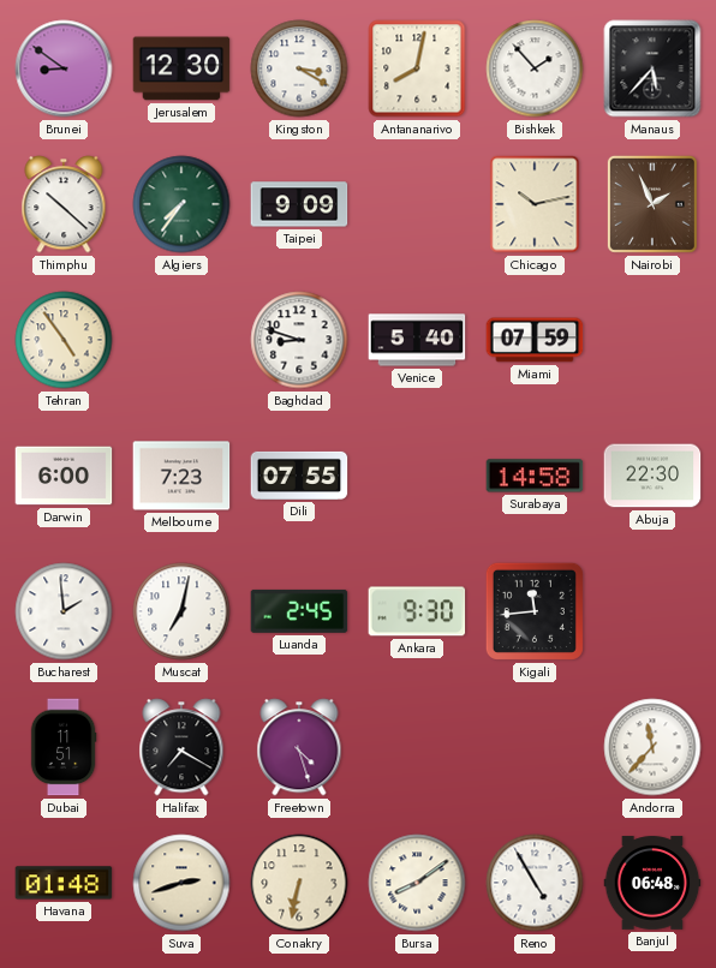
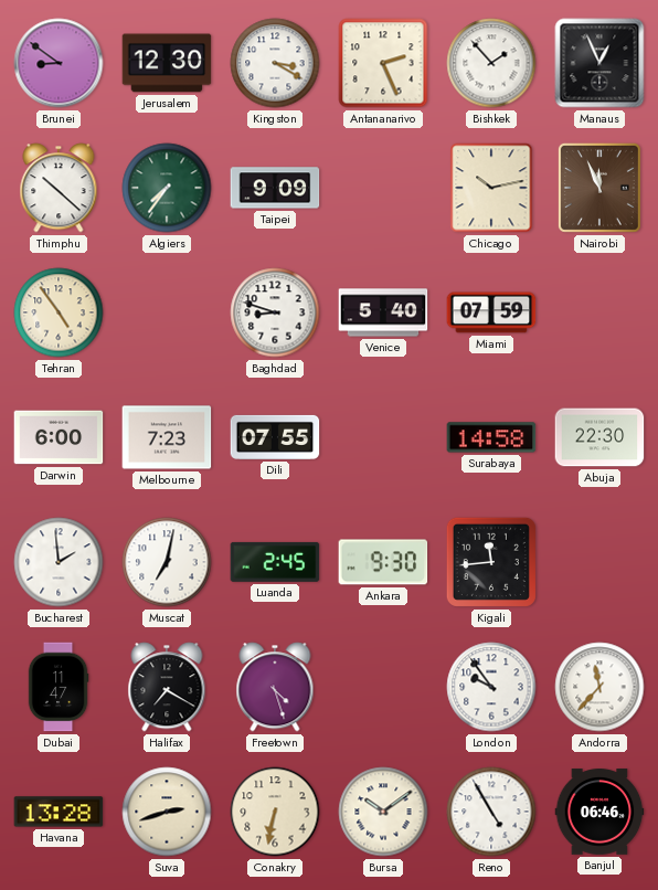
Antananarivo: 8:02 -> 2:26 (383, 63)
Manaus: 5:37 -> 12:56 (599, 63)
Nairobi: 1:56 -> 11:56 (599, 188)
Dubai: 11:51 -> 11:47 (59, 687)
London: none -> 9:54 (491, 687)
Havana: 01:48 -> 13:28 (59, 812)
Bursa: 8:09 -> 10:09 (383, 812)
Banjul: 06:48 -> 06:46 (599, 812)
